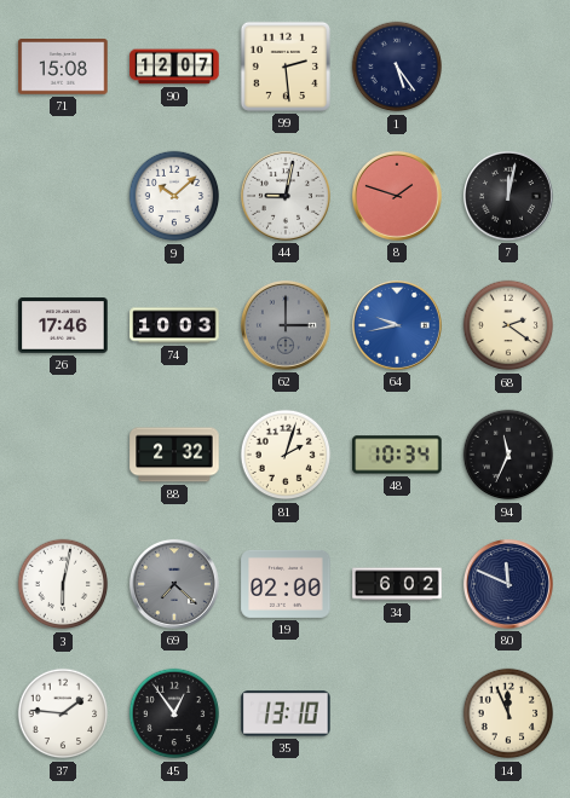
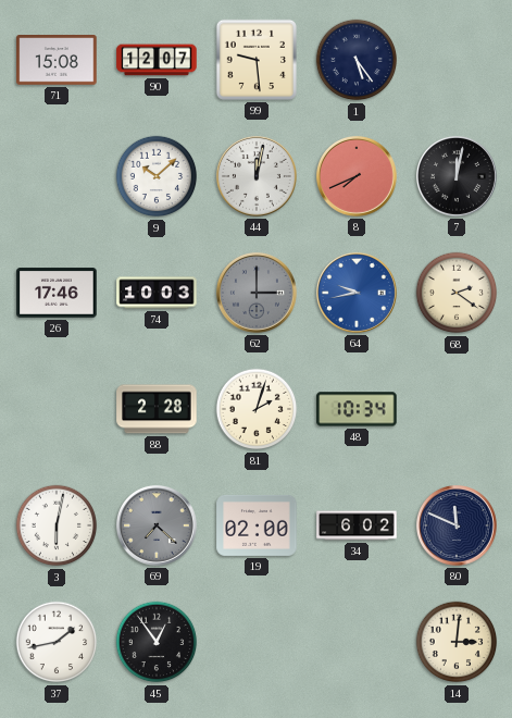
99: 2:29 -> 9:29 (257, 60)
44: 9:02 -> 12:02 (257, 176)
8: 1:48 -> 7:41 (357, 176)
88: 2:32 -> 2:28 (157, 409)
94: 11:34 -> none (508, 455)
37: 1:46 -> 1:43 (57, 642)
35: 13:10 -> none (286, 713)
14: 11:56 -> 3:01 (457, 642)
